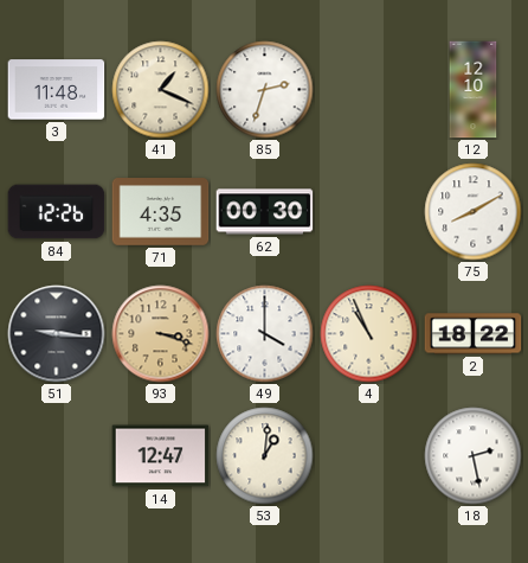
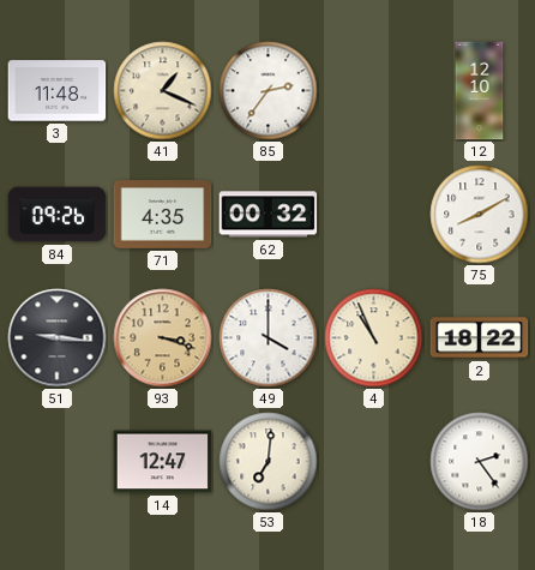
85: 2:33 -> 2:36 (269, 91)
84: 12:26 -> 09:26 (58, 215)
62: 00:30 -> 00:32 (269, 215)
53: 1:01 -> 7:01 (269, 462)
18: 2:28 -> 2:24 (480, 462)
